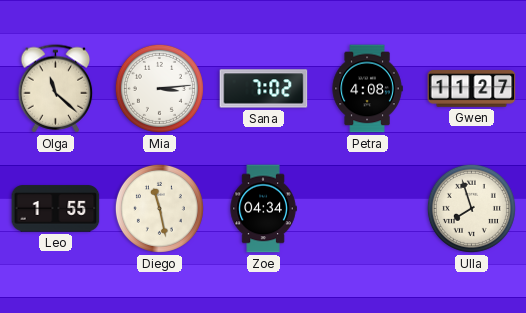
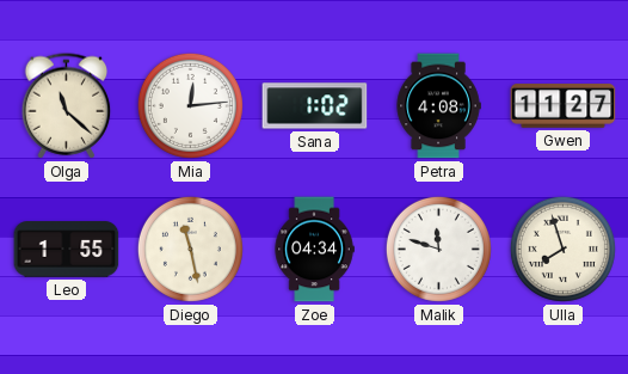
Mia: 3:14 -> 12:14 (190, 105)
Sana: 7:02 -> 1:02 (315, 106)
Malik: none -> 11:48 (438, 249)
